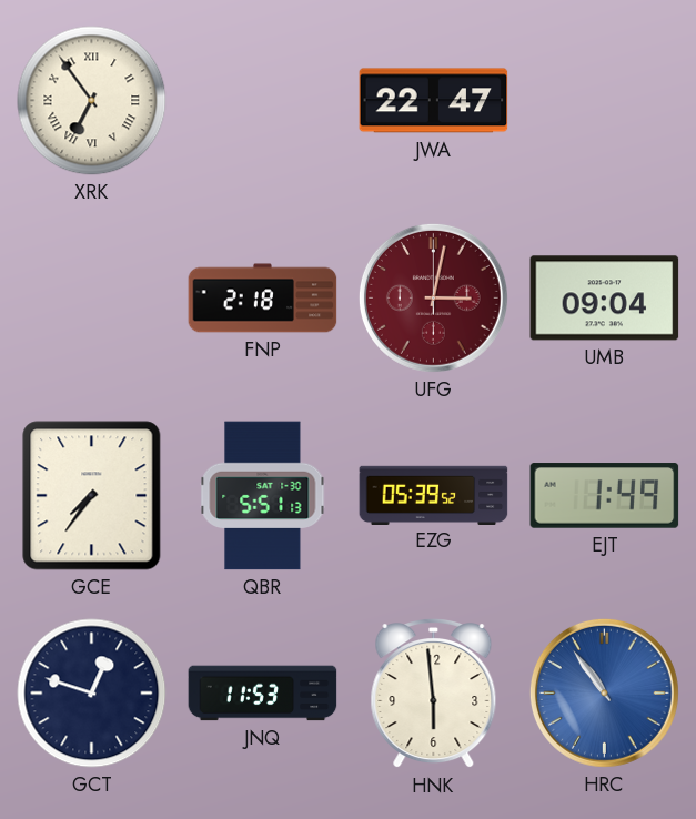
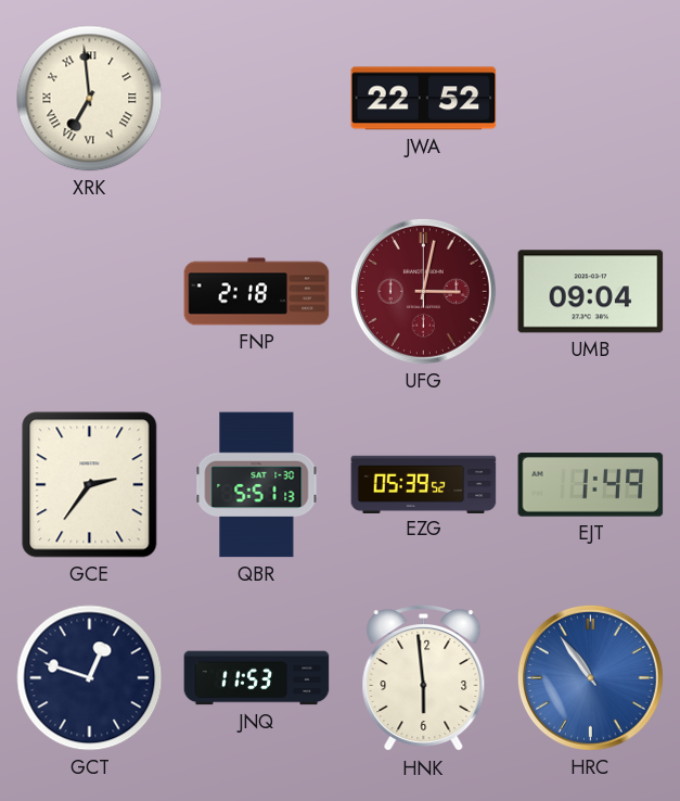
XRK: 6:54 -> 6:59 (90, 99)
JWA: 22:47 -> 22:52 (424, 99)
GCE: 7:36 -> 2:36 (90, 485)
